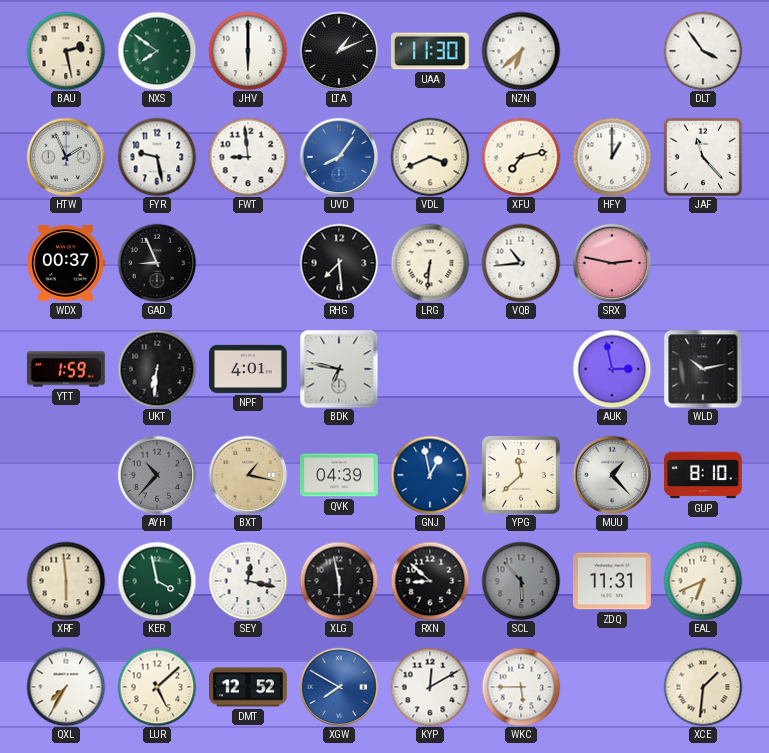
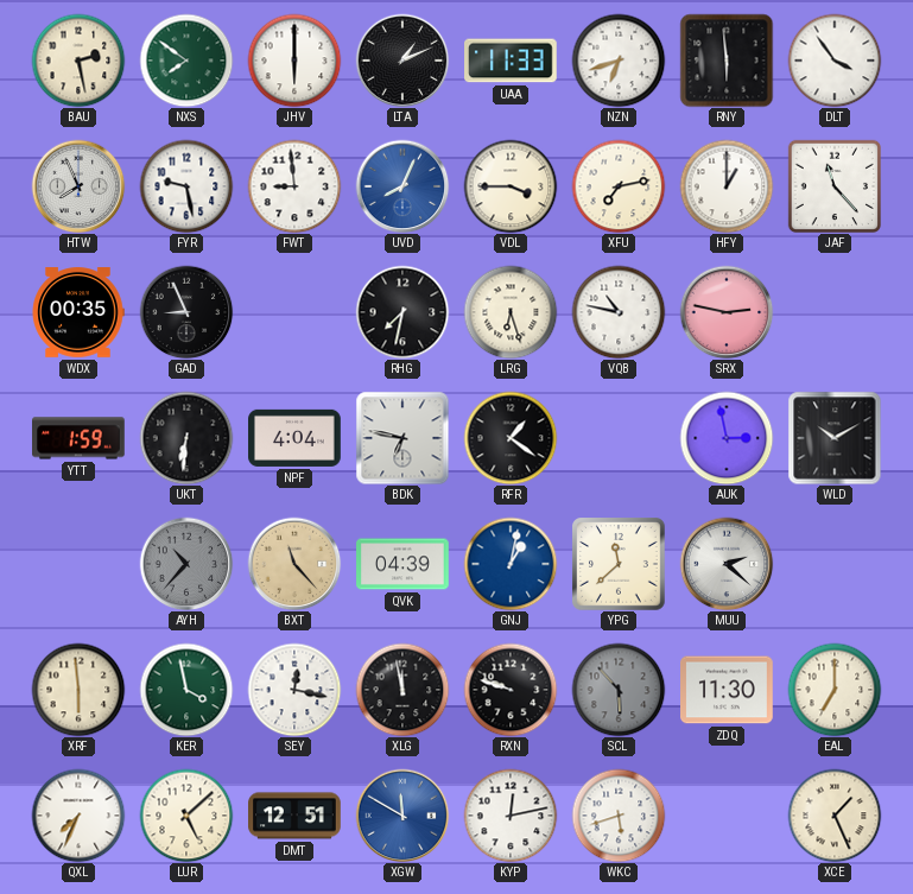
UAA: 11:30 -> 11:33 (512, 61)
NZN: 6:38 -> 6:42 (619, 61)
RNY: none -> 5:59 (727, 61)
HTW: 1:56 -> 7:56 (78, 186)
UVD: 8:06 -> 8:04 (402, 186)
VDL: 3:41 -> 3:45 (511, 186)
WDX: 00:37 -> 00:35 (78, 312)
RHG: 7:29 -> 7:32 (402, 312)
LRG: 6:31 -> 6:27 (511, 312)
VQB: 10:44 -> 10:47 (619, 312)
NPF: 4:01 -> 4:04 (294, 438)
RFR: none -> 1:21 (511, 438)
WLD: 10:13 -> 10:10 (835, 438)
BXT: 1:17 -> 11:23 (294, 564)
GNJ: 12:58 -> 1:02 (511, 564)
MUU: 1:23 -> 2:22 (727, 564)
GUP: 8:10 -> none (703, 475)
XLG: 5:58 -> 11:58 (402, 690)
RXN: 8:52 -> 9:48 (511, 690)
ZDQ: 11:31 -> 11:30 (728, 690)
EAL: 6:41 -> 7:00 (835, 690)
QXL: 7:35 -> 7:34 (78, 816)
DMT: 12:52 -> 12:51 (294, 816)
XGW: 7:50 -> 11:50 (402, 816)
KYP: 12:10 -> 12:13 (511, 816)
WKC: 5:45 -> 5:42 (619, 816)
XCE: 1:31 -> 1:26 (835, 816)
